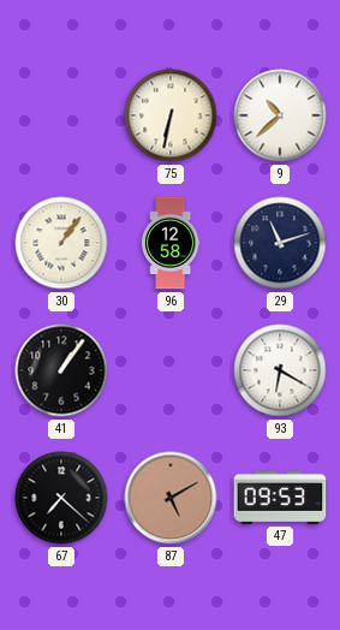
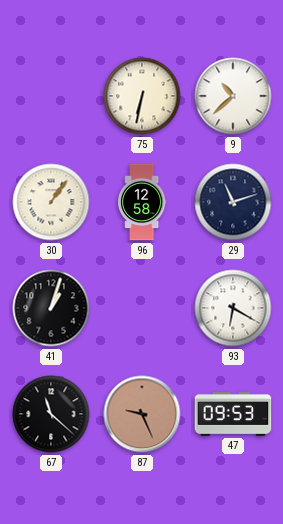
41: 1:06 -> 1:03 (51, 308)
67: 7:22 -> 11:22 (51, 414)
87: 5:10 -> 9:26 (142, 414)
